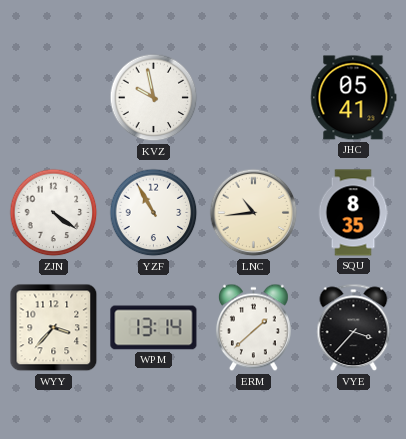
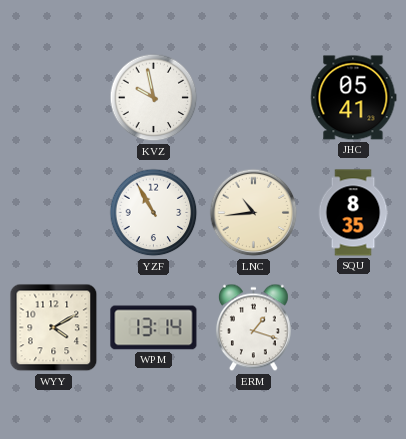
ZJN: 4:21 -> none (54, 213)
WYY: 3:37 -> 4:10 (54, 328)
ERM: 1:38 -> 1:18 (253, 328)
VYE: 3:37 -> none (354, 328)
